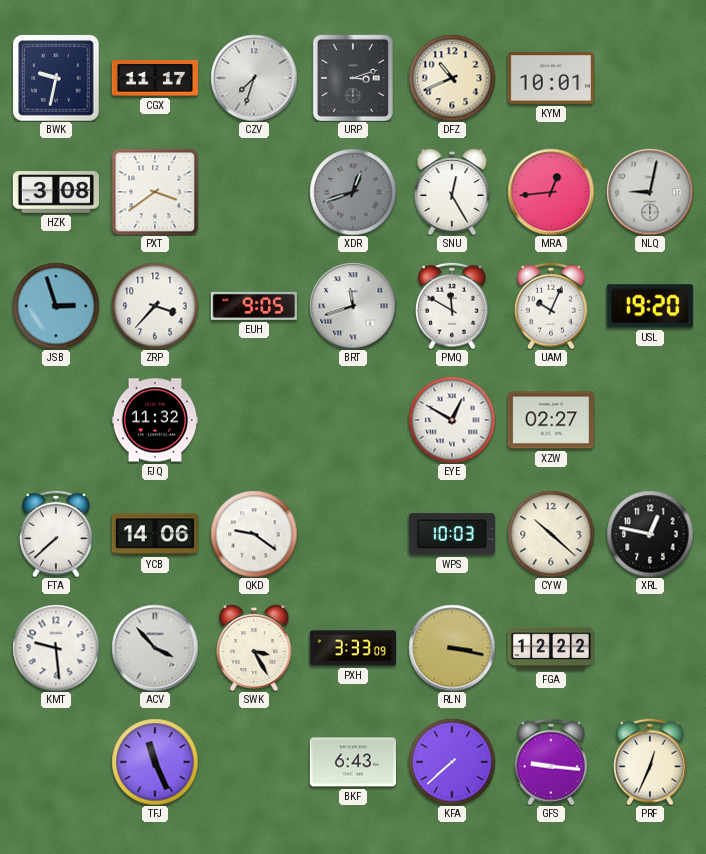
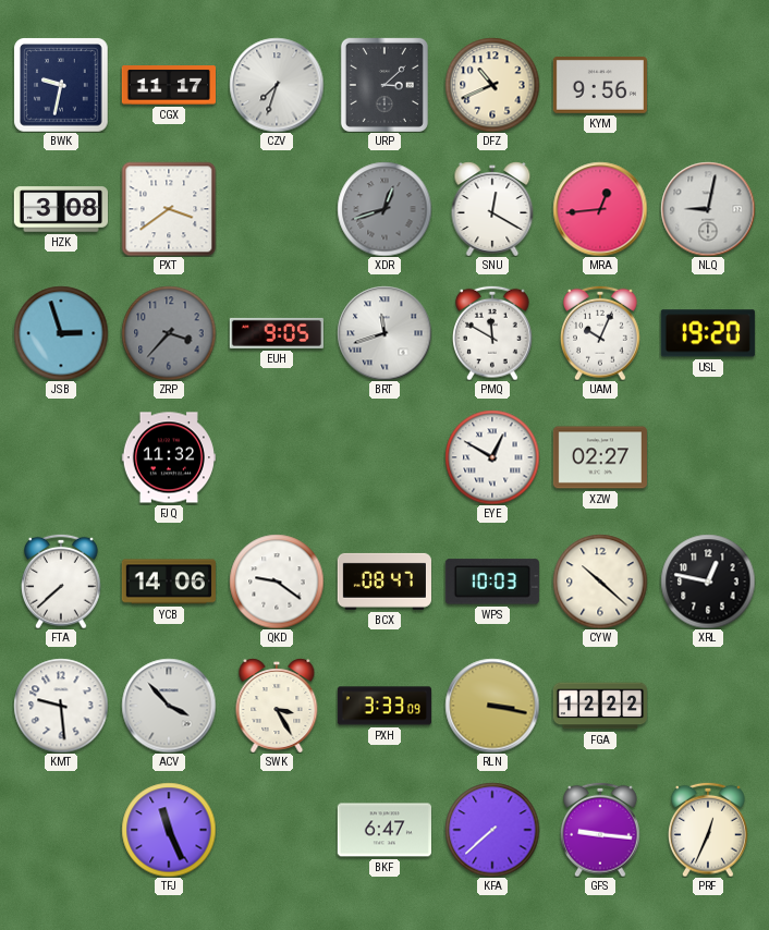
URP: 3:12 -> 3:08 (384, 85)
KYM: 10:01 -> 9:56 (600, 86)
SNU: 12:25 -> 12:20 (492, 209)
ZRP dial: white -> grey (169, 333)
BCX: none -> 08:47 (384, 582)
BKF: 6:43 -> 6:47 (384, 830)
